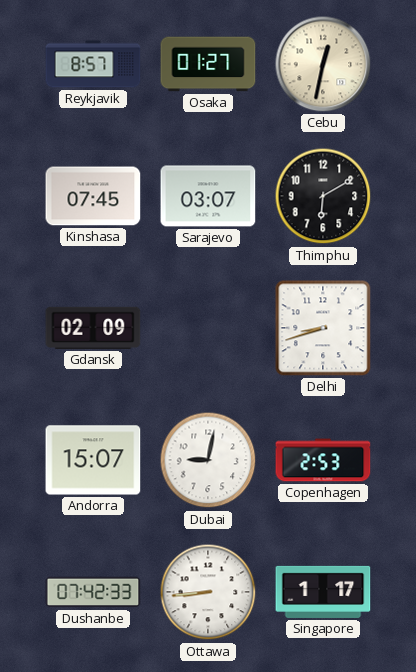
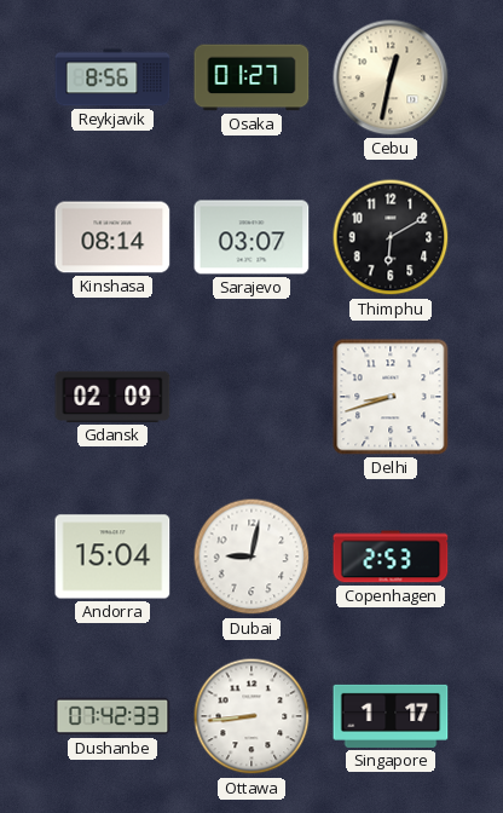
Reykjavik: 8:57 -> 8:56 (112, 77)
Kinshasa: 07:45 -> 08:14 (112, 237)
Andorra: 15:07 -> 15:04 (112, 557)
